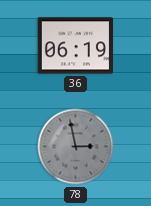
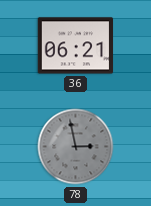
36: 06:19 -> 06:21 (76, 46)
